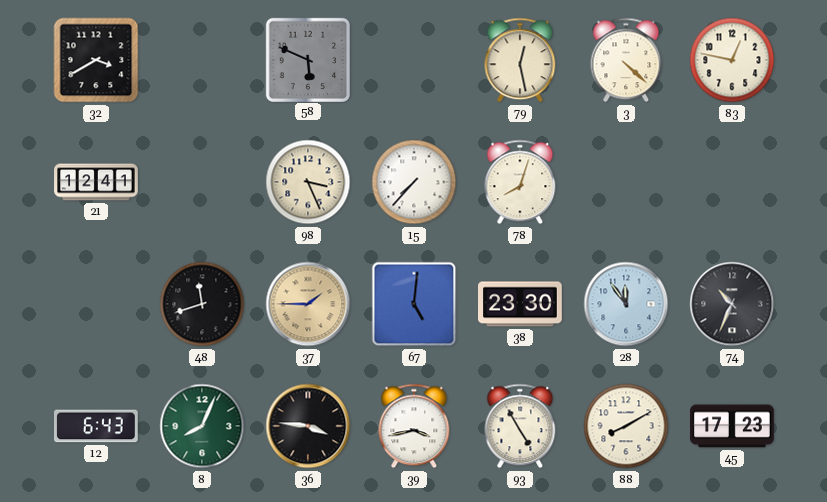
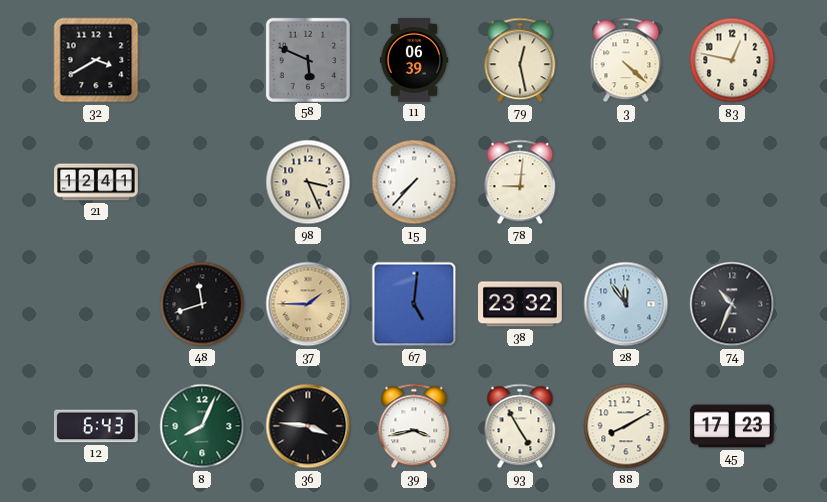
11: none -> 06:39 (413, 60)
78: 8:03 -> 9:01 (520, 182)
38: 23:30 -> 23:32 (520, 304)
